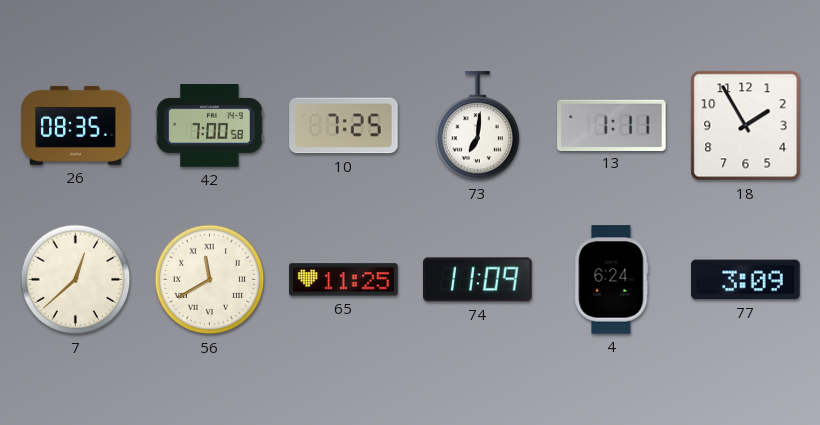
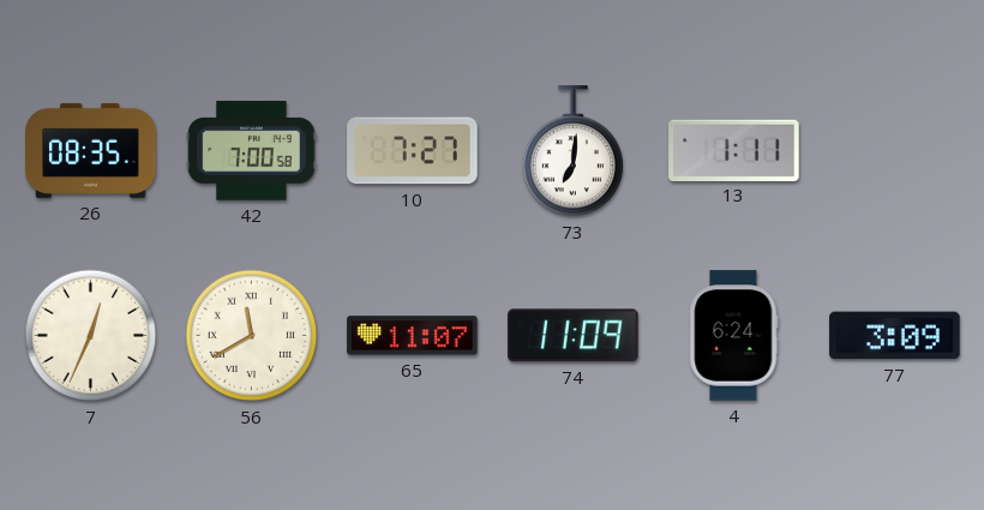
10: 7:25 -> 7:27 (413, 151)
18: 1:55 -> none (746, 126)
7: 12:38 -> 12:34 (91, 336)
65: 11:25 -> 11:07 (413, 336)
